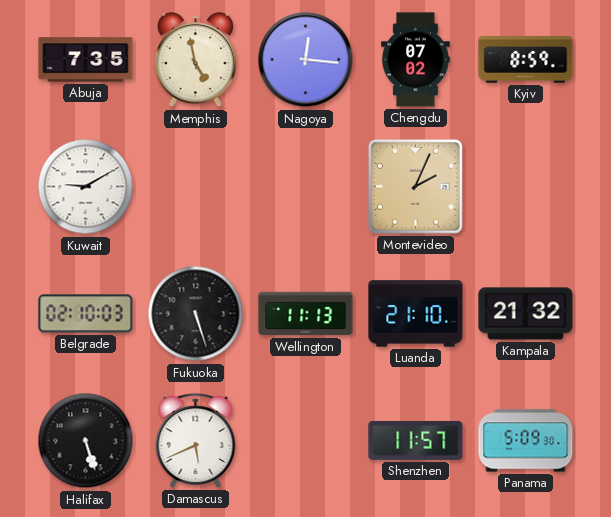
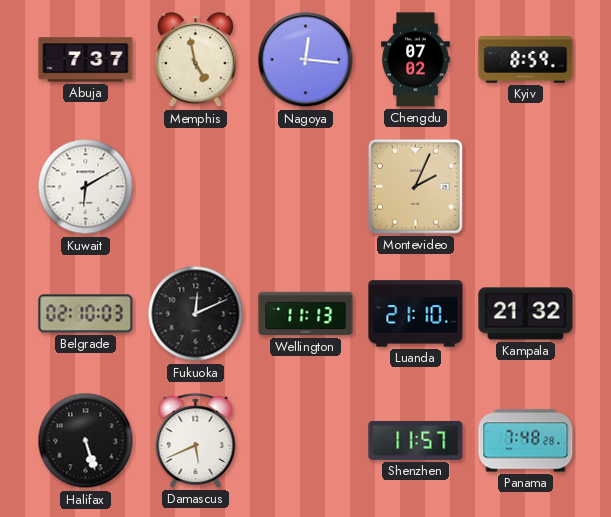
Abuja: 7:35 -> 7:37 (86, 60)
Kuwait: 9:10 -> 6:10 (86, 187)
Fukuoka: 5:27 -> 12:11 (196, 314)
Panama: 5:09 -> 7:48 (526, 441)
